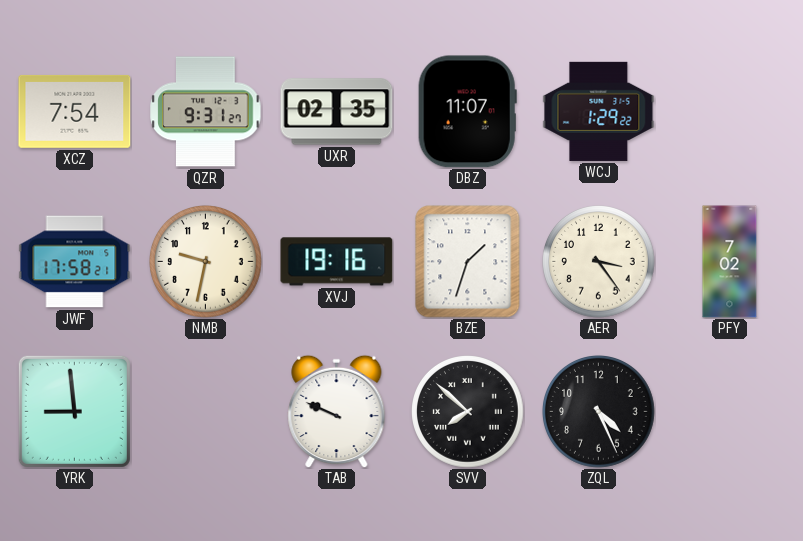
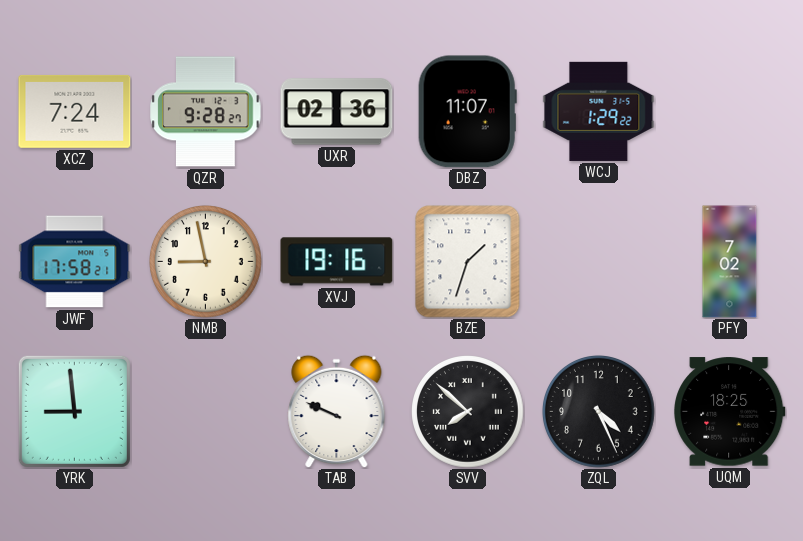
XCZ: 7:54 -> 7:24 (75, 111)
QZR: 9:31 -> 9:28 (206, 112)
UXR: 02:35 -> 02:36 (337, 112)
NMB: 9:32 -> 8:58 (206, 262)
AER: 3:24 -> none (599, 262)
UQM: none -> 18:25 (730, 412)
